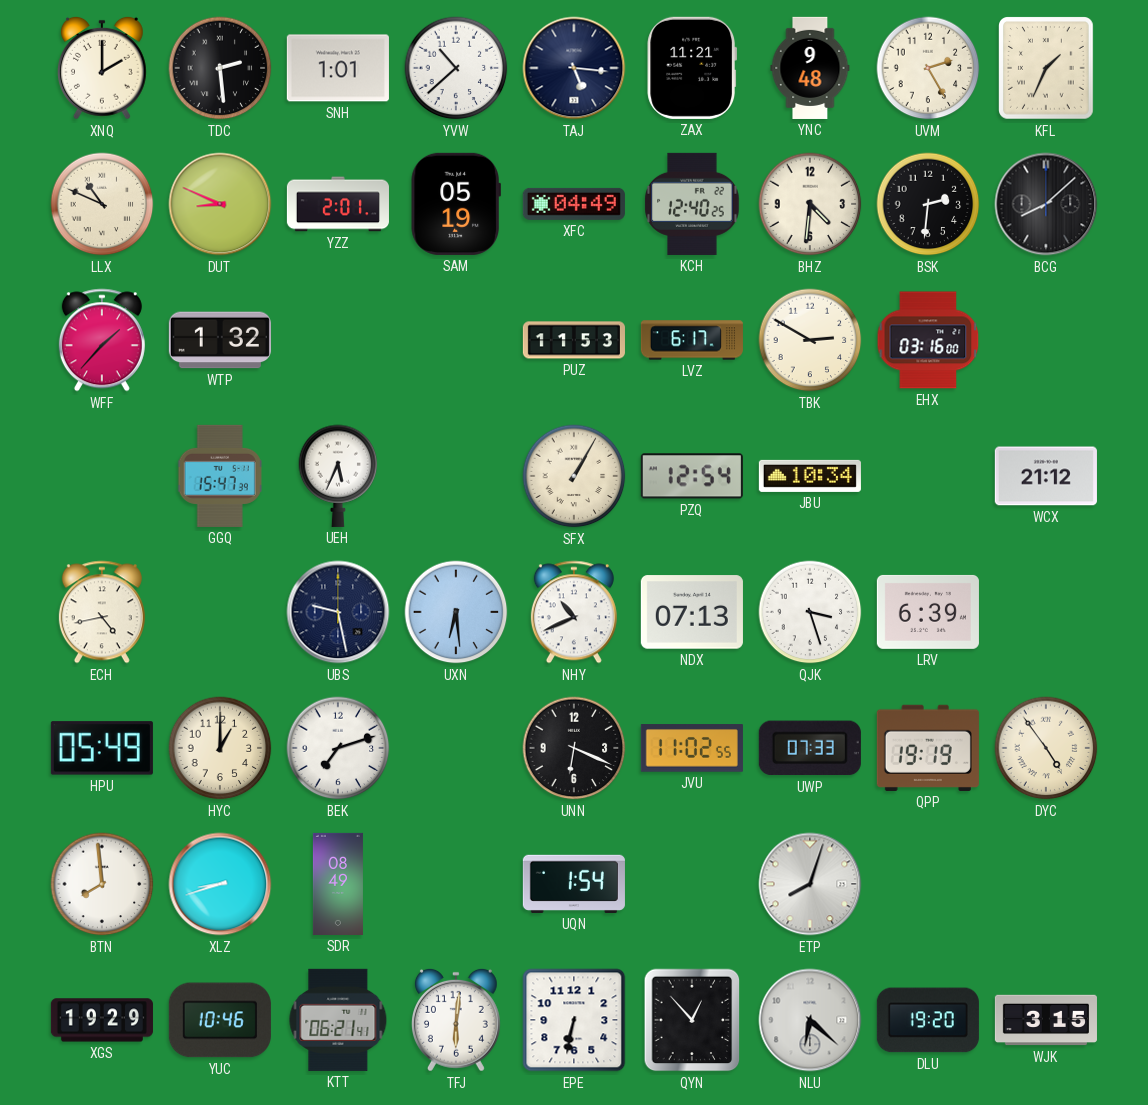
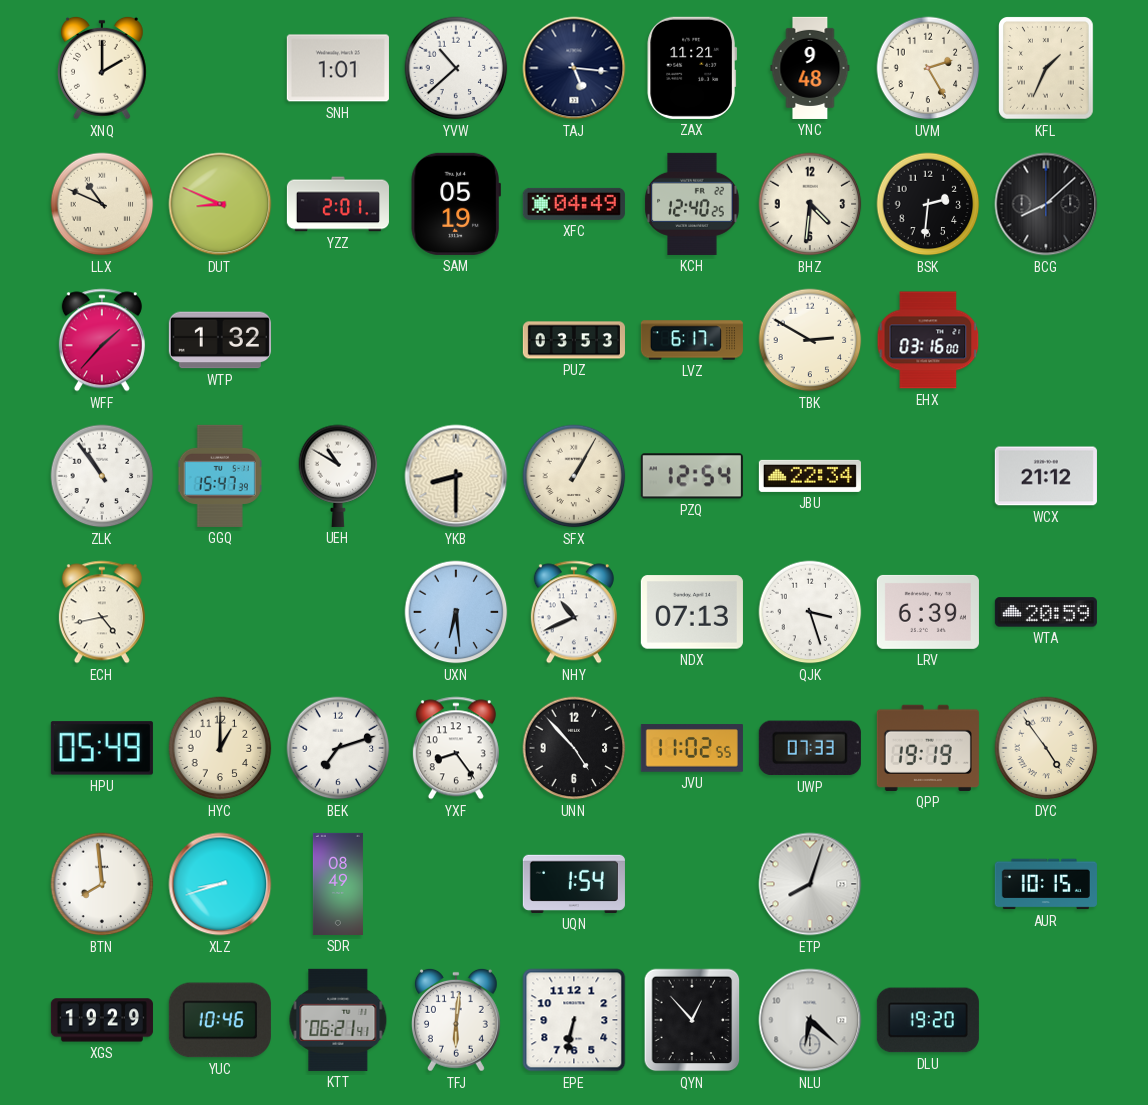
TDC: 2:29 -> none (220, 68)
PUZ: 11:53 -> 03:53 (574, 340)
ZLK: none -> 10:54 (102, 476)
UEH: 5:34 -> 10:50 (338, 476)
YKB: none -> 8:30 (456, 476)
JBU: 10:34 -> 22:34 (810, 476)
UBS: 9:28 -> none (338, 612)
WTA: none -> 20:59 (1046, 612)
YXF: none -> 8:24 (456, 748)
UNN: 6:19 -> 4:53 (574, 748)
AUR: none -> 10:15 (1046, 884)
WJK: 3:15 -> none (1046, 1020)
